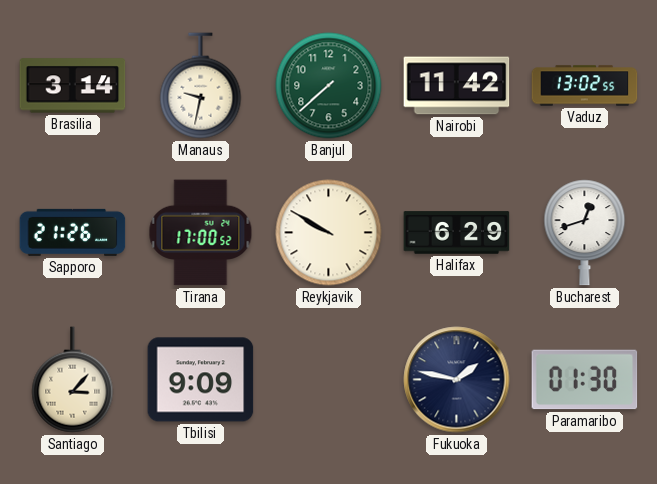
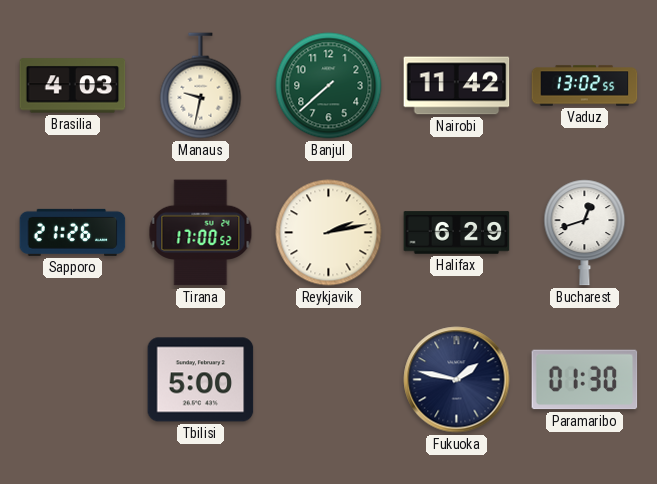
Brasilia: 3:14 -> 4:03 (73, 86)
Reykjavik: 9:50 -> 2:13 (329, 233)
Santiago: 3:07 -> none (73, 380)
Tbilisi: 9:09 -> 5:00 (201, 380)
